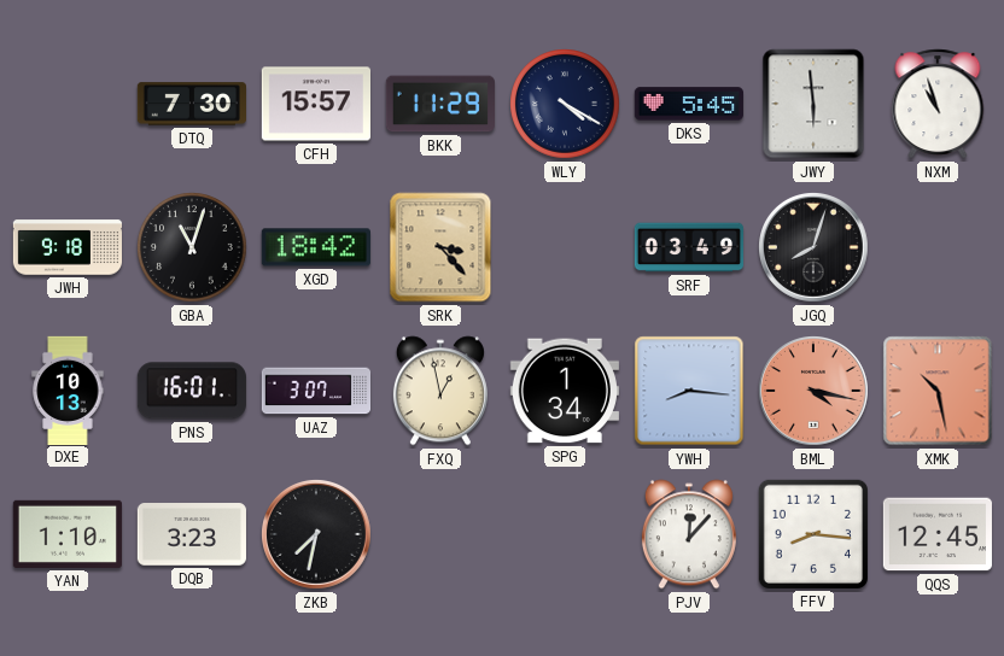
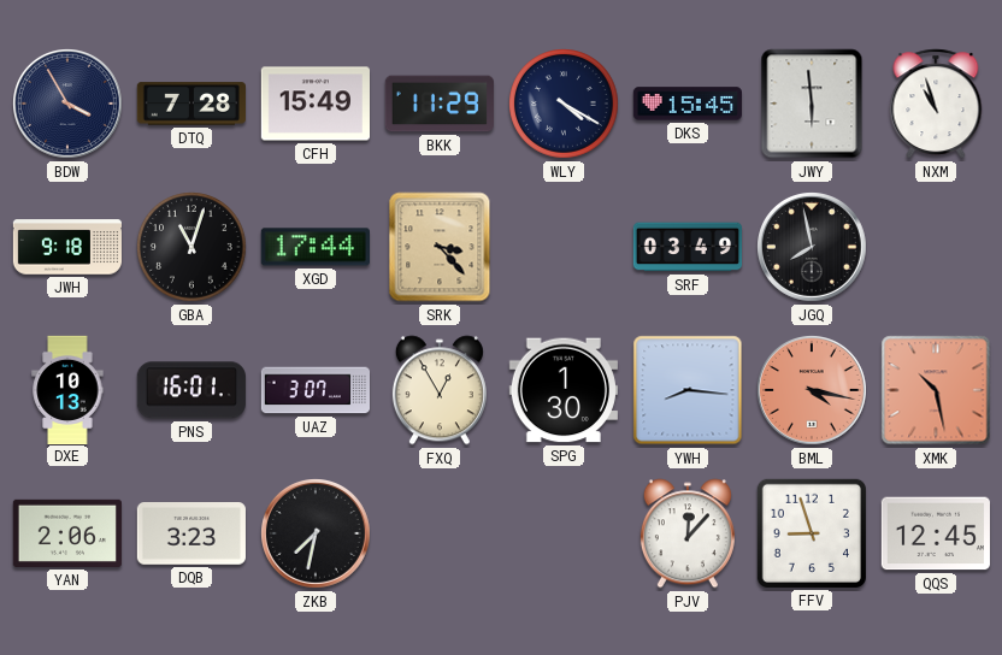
BDW: none -> 3:55 (69, 105)
DTQ: 7:30 -> 7:28 (190, 104)
CFH: 15:57 -> 15:49 (314, 104)
DKS: 5:45 -> 15:45 (688, 104)
XGD: 18:42 -> 17:44 (316, 247)
JGQ: 8:03 -> 7:58 (813, 248)
FXQ: 12:58 -> 12:55 (440, 390)
SPG: 1:34 -> 1:30 (564, 390)
YAN: 1:10 -> 2:06 (67, 533)
FFV: 8:16 -> 8:57 (812, 533)
